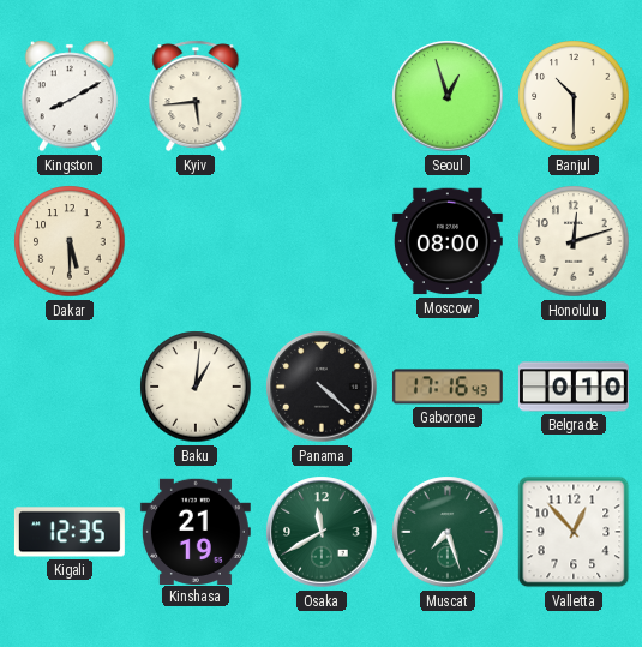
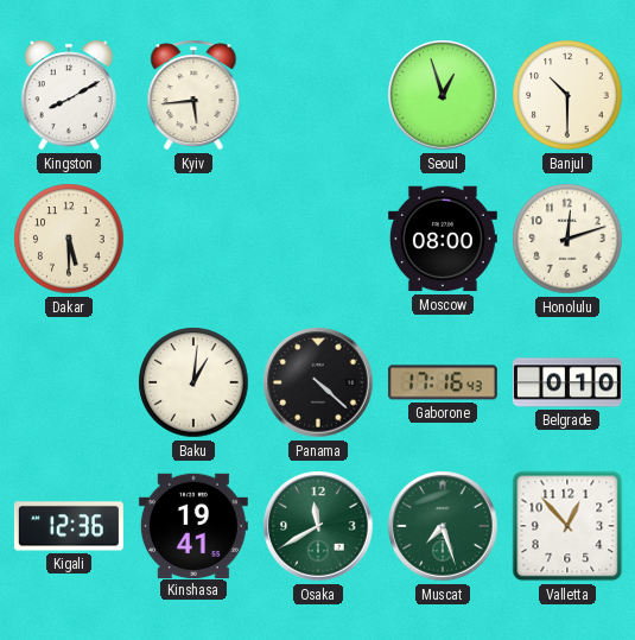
Kigali: 12:35 -> 12:36 (69, 526)
Kinshasa: 21:19 -> 19:41 (193, 525)
